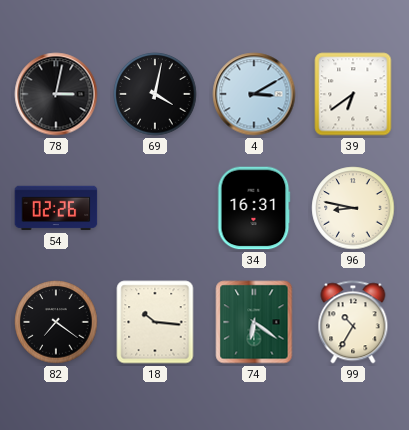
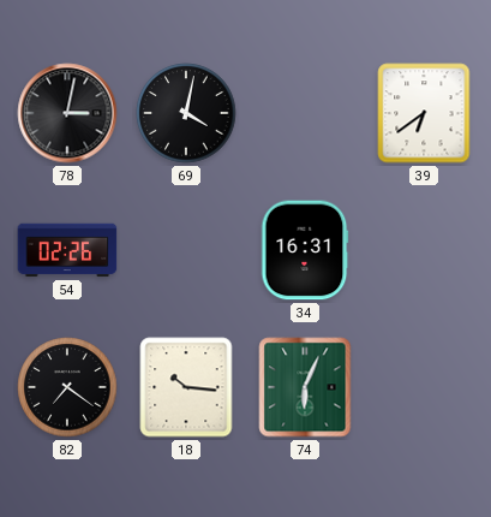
4: 3:10 -> none (254, 94)
96: 8:47 -> none (353, 208)
74: 6:21 -> 6:04 (305, 387)
99: 10:35 -> none (353, 322)
